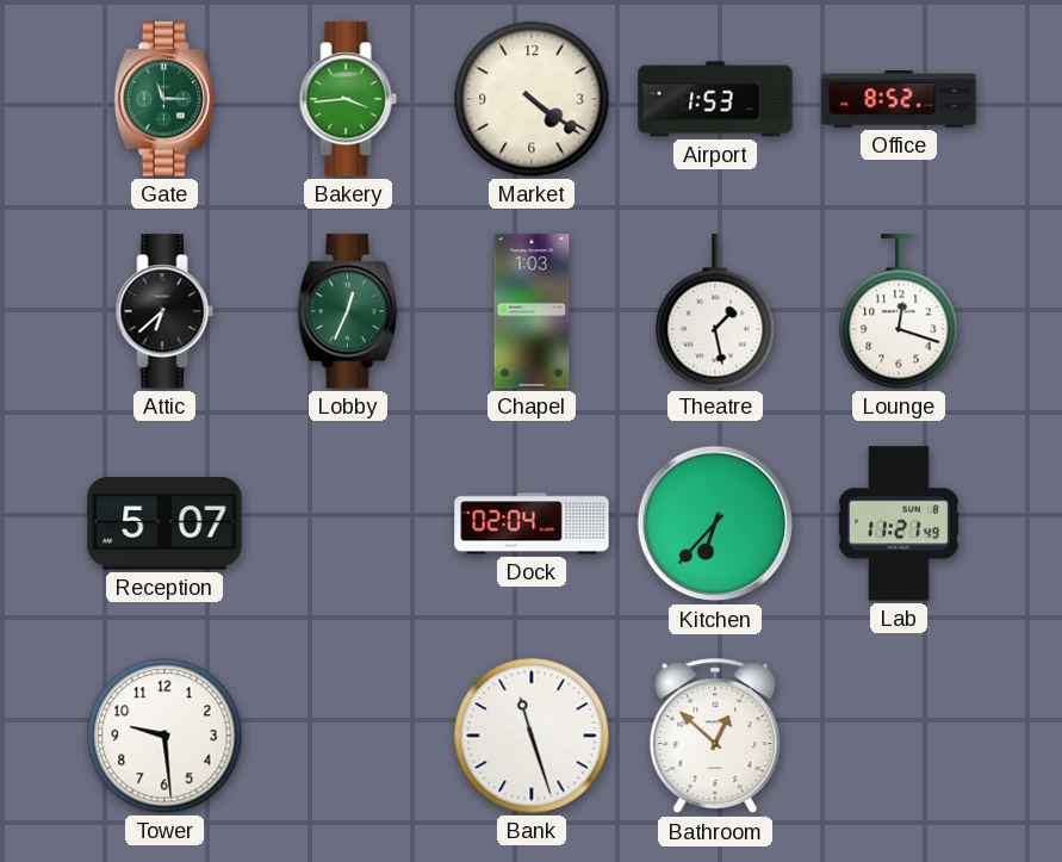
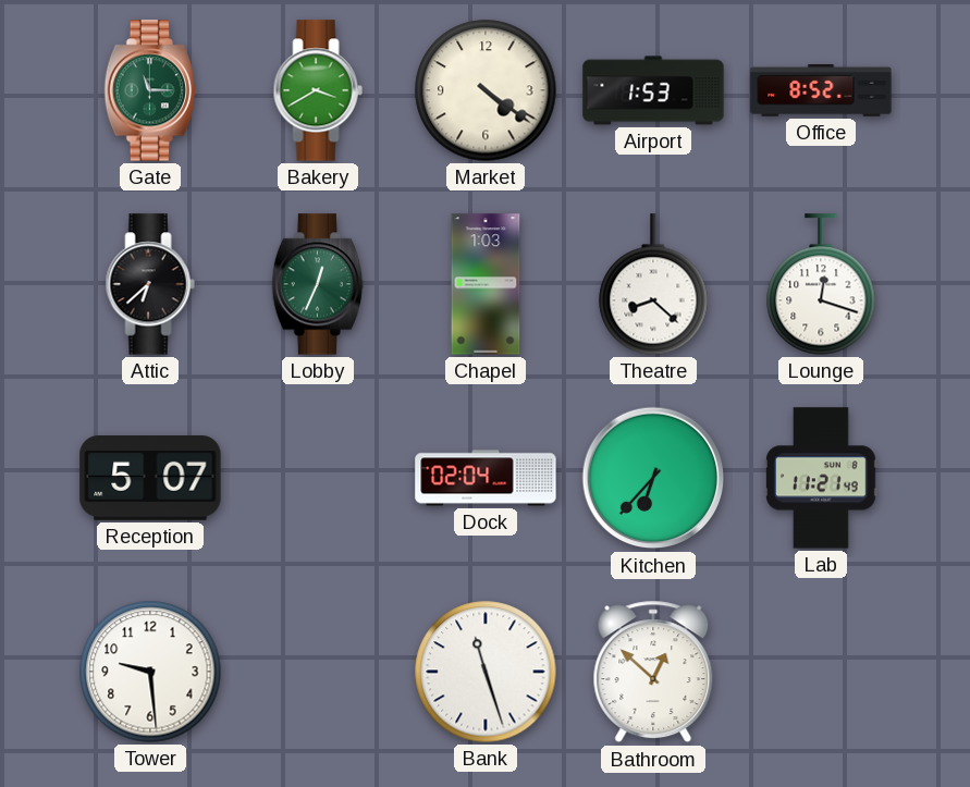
Bakery: 3:44 -> 3:40 (318, 90)
Theatre: 1:28 -> 8:22 (653, 284)
